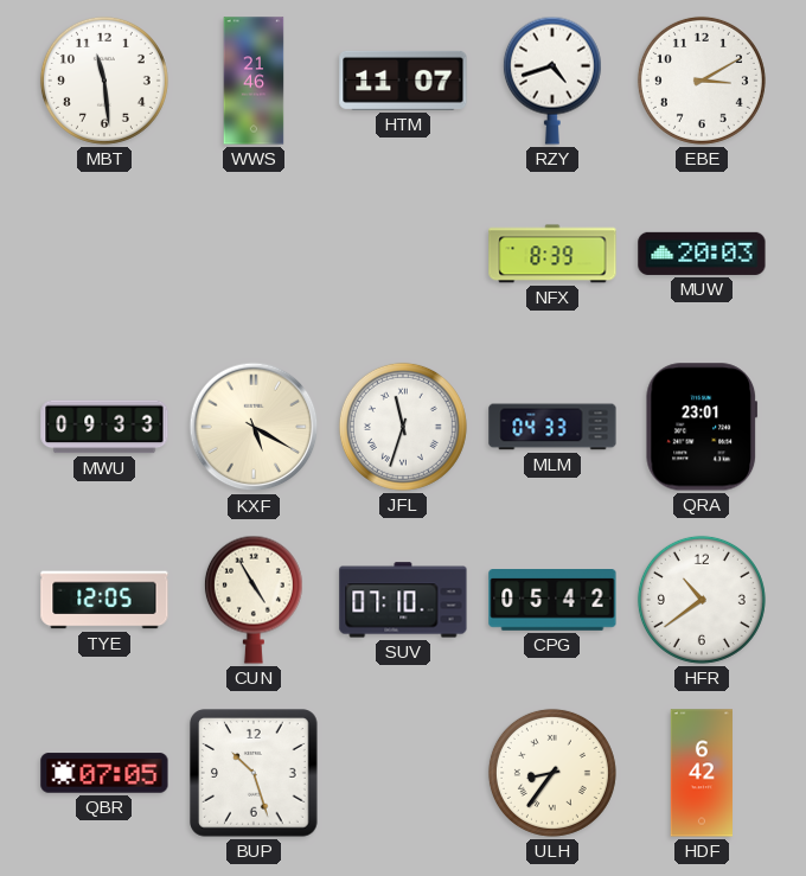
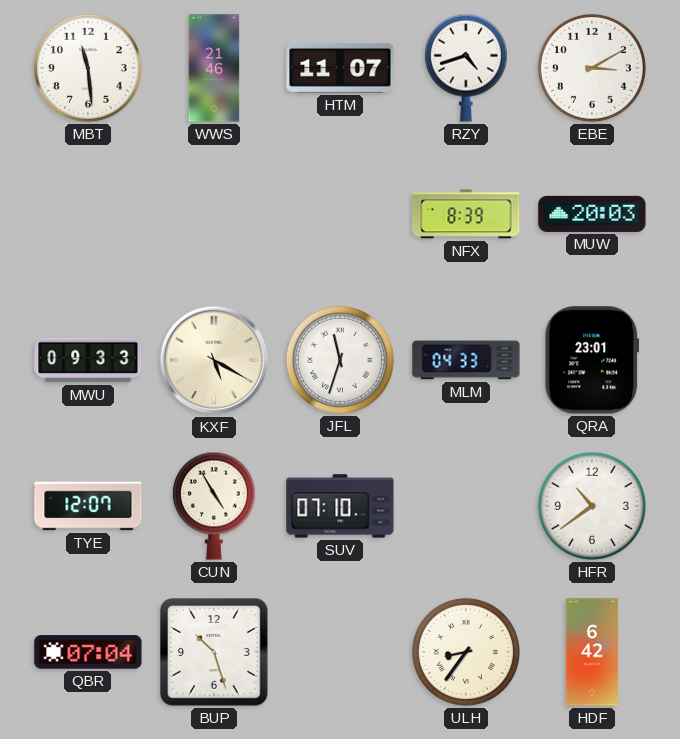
TYE: 12:05 -> 12:07 (88, 506)
CPG: 05:42 -> none (552, 600)
QBR: 07:05 -> 07:04 (88, 652)
